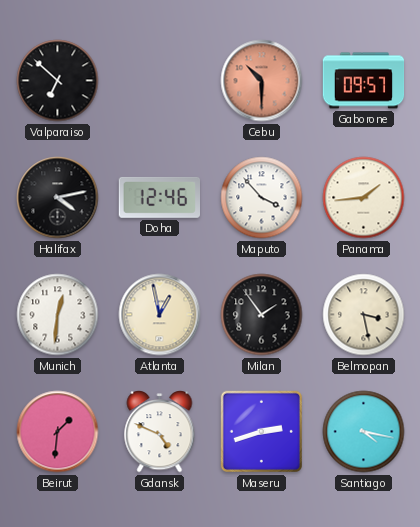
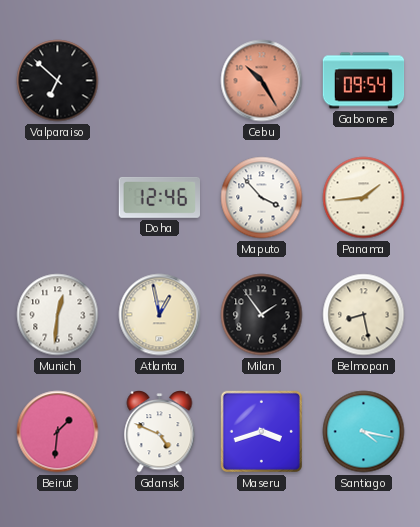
Cebu: 10:30 -> 10:25 (262, 81)
Gaborone: 09:57 -> 09:54 (364, 81)
Halifax: 4:13 -> none (58, 198)
Belmopan: 3:28 -> 8:28 (364, 315)
Maseru: 2:42 -> 3:42 (261, 431)
